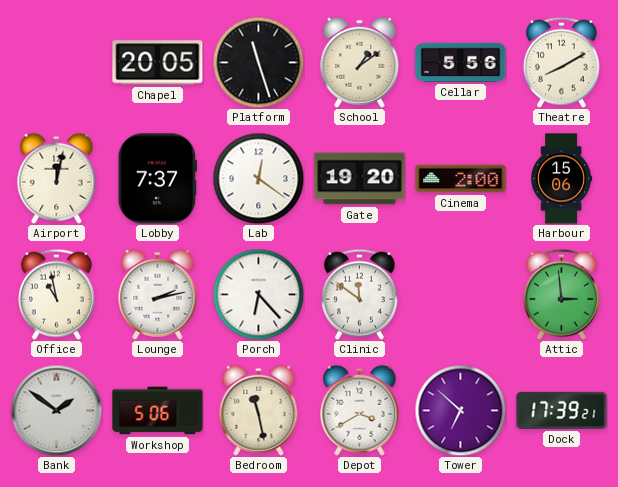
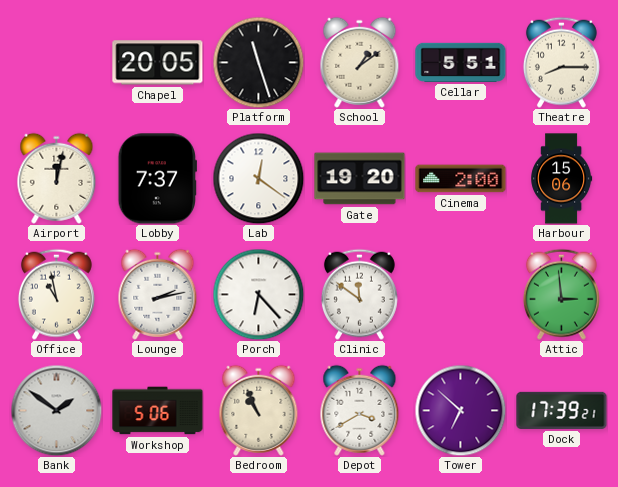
Cellar: 5:56 -> 5:51 (461, 62)
Theatre: 8:10 -> 8:15 (561, 62)
Bedroom: 11:28 -> 10:56 (259, 410)
